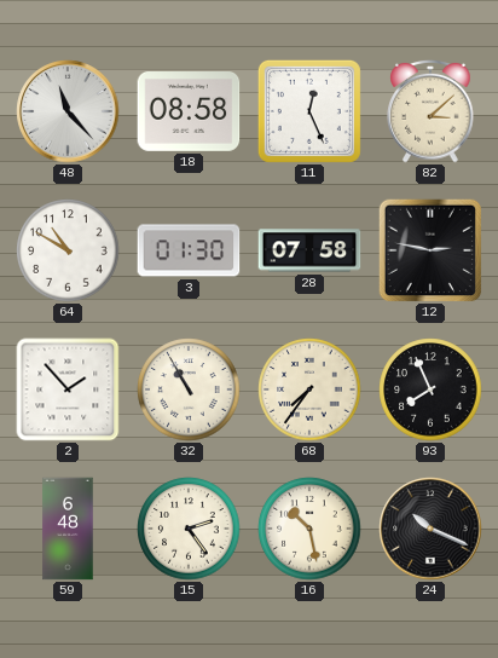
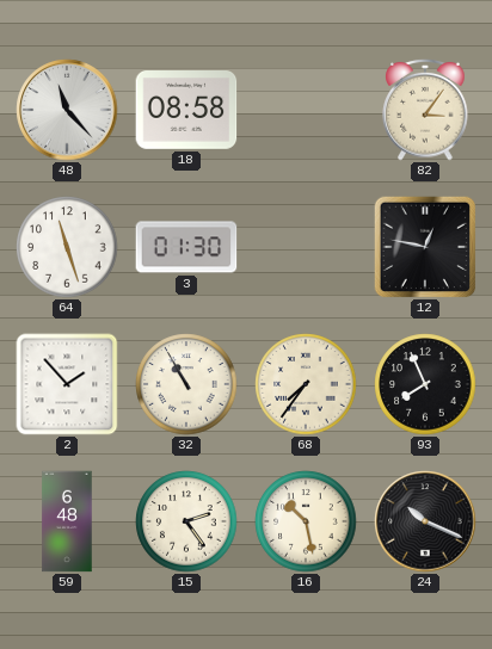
11: 12:26 -> none (309, 111)
82: 3:08 -> 3:06 (425, 110)
64: 10:50 -> 11:27 (67, 247)
28: 07:58 -> none (309, 250)
12: 2:47 -> 12:47 (425, 247)
